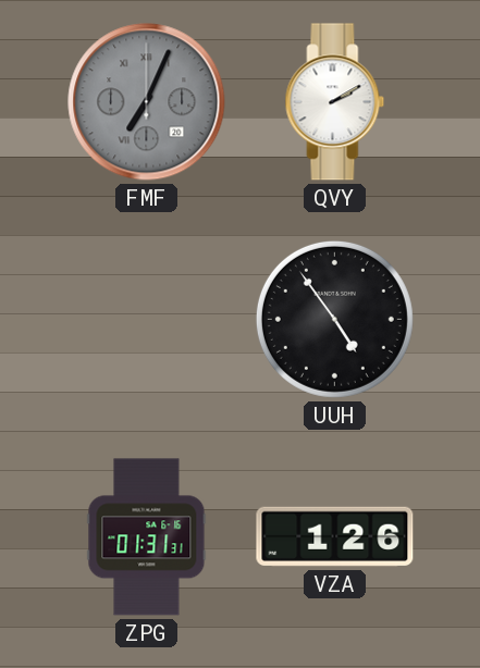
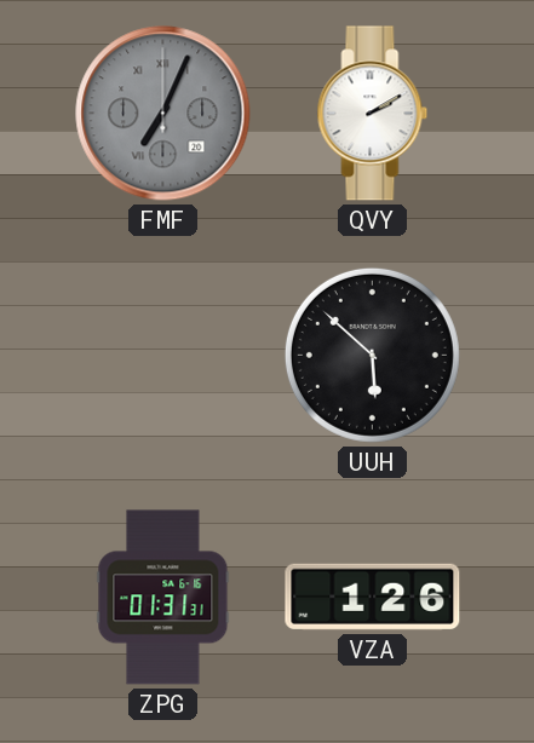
UUH: 4:54 -> 5:52 (372, 355)
